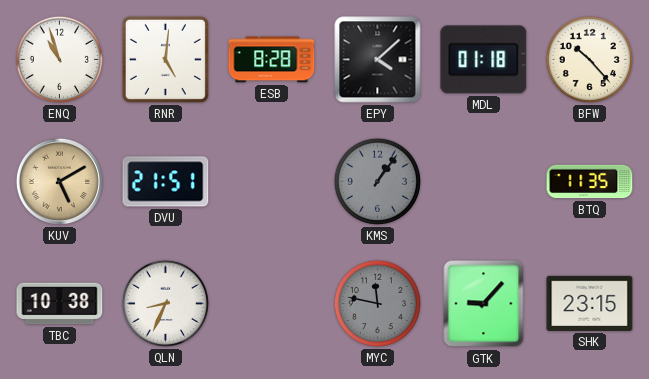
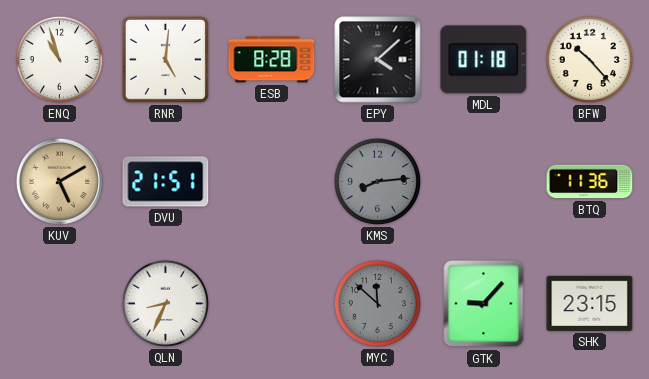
KMS: 1:06 -> 8:14 (377, 181)
BTQ: 11:35 -> 11:36 (590, 182)
TBC: 10:38 -> none (60, 304)
MYC: 11:47 -> 11:52 (377, 303)
